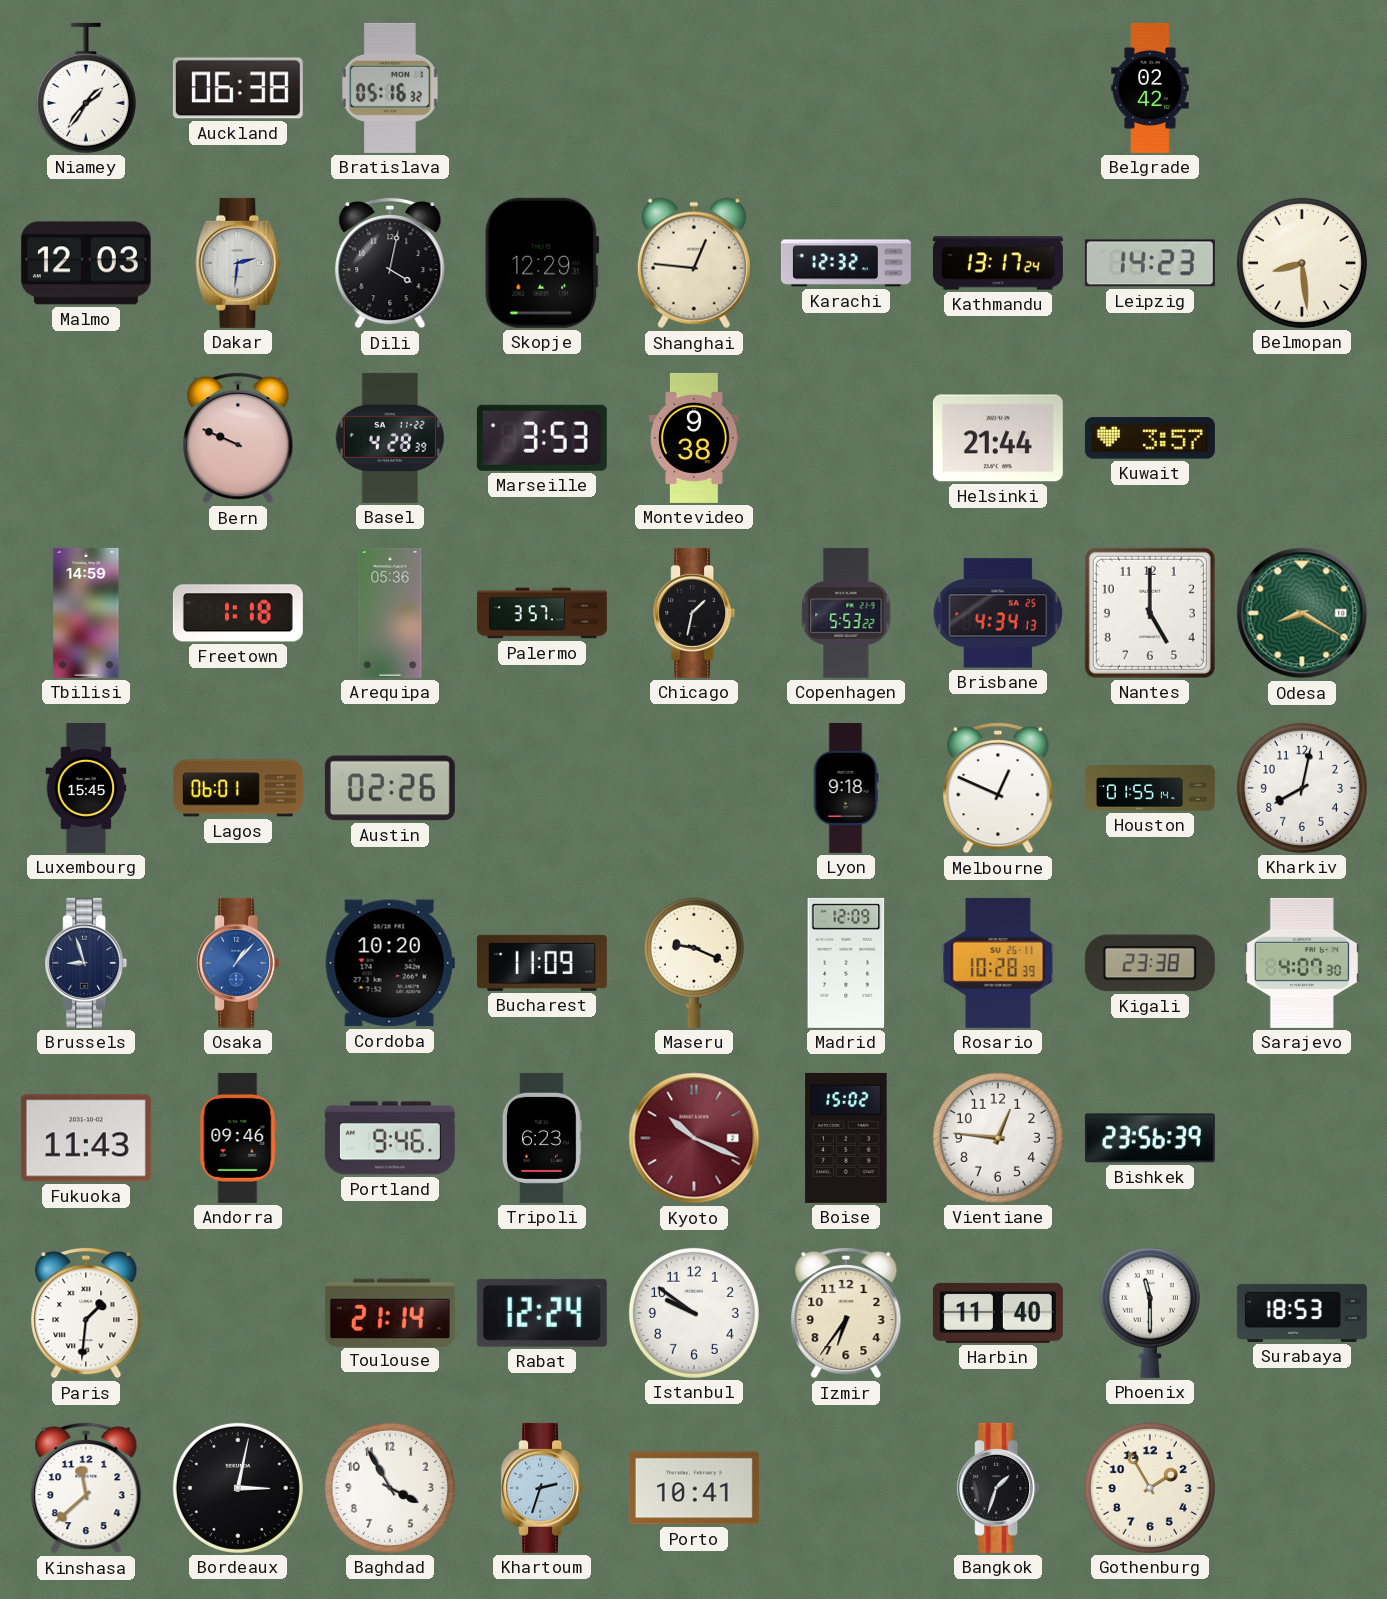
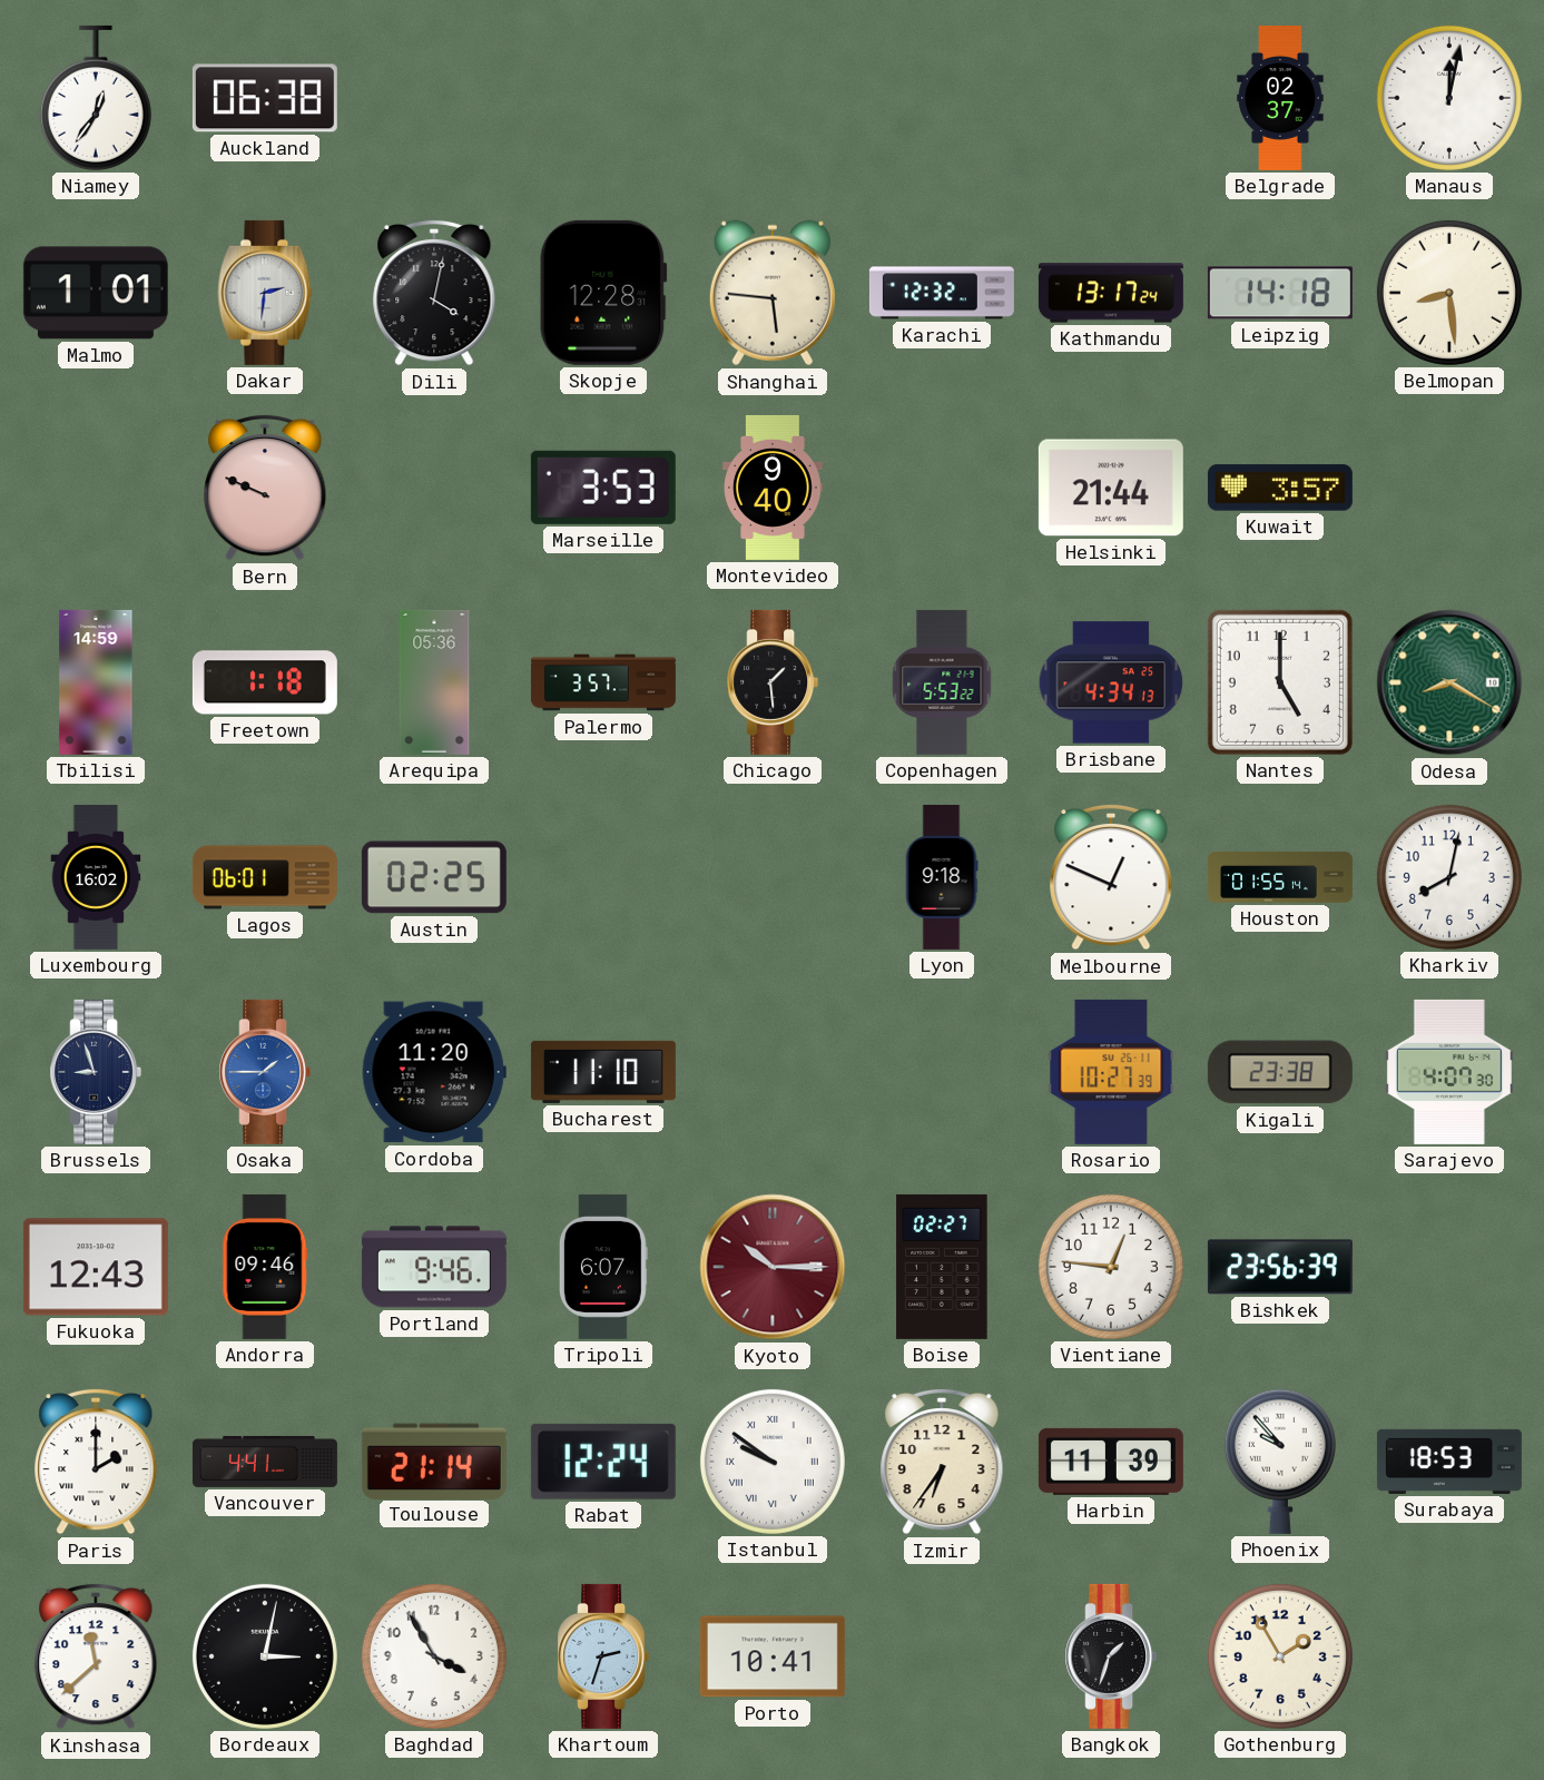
Niamey: 1:36 -> 12:36 (96, 98)
Bratislava: 05:16 -> none (391, 88)
Belgrade: 02:42 -> 02:37 (1280, 98)
Manaus: none -> 12:02 (1449, 98)
Malmo: 12:03 -> 1:01 (96, 293)
Skopje: 12:29 -> 12:28 (603, 293)
Shanghai: 12:46 -> 5:46 (773, 293)
Leipzig: 14:23 -> 14:18 (1280, 293)
Basel: 4:28 -> none (389, 438)
Montevideo: 9:38 -> 9:40 (773, 488)
Chicago: 1:32 -> 1:29 (773, 682)
Luxembourg: 15:45 -> 16:02 (96, 877)
Austin: 02:26 -> 02:25 (434, 877)
Osaka: 1:07 -> 1:45 (265, 1072)
Cordoba: 10:20 -> 11:20 (434, 1072)
Bucharest: 11:09 -> 11:10 (603, 1072)
Maseru: 9:19 -> none (694, 963)
Madrid: 12:09 -> none (846, 963)
Rosario: 10:28 -> 10:27 (1111, 1072)
Fukuoka: 11:43 -> 12:43 (96, 1267)
Tripoli: 6:23 -> 6:07 (603, 1267)
Kyoto: 10:19 -> 10:15 (773, 1267)
Boise: 15:02 -> 02:27 (942, 1267)
Paris: 1:31 -> 2:00 (96, 1462)
Vancouver: none -> 4:41 (265, 1462)
Istanbul numerals: Arabic -> Roman (773, 1462)
Harbin: 11:40 -> 11:39 (1111, 1462)
Phoenix: 11:30 -> 9:53 (1280, 1462)
